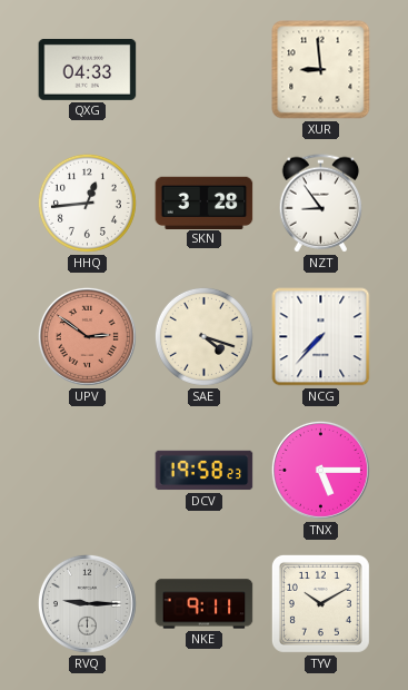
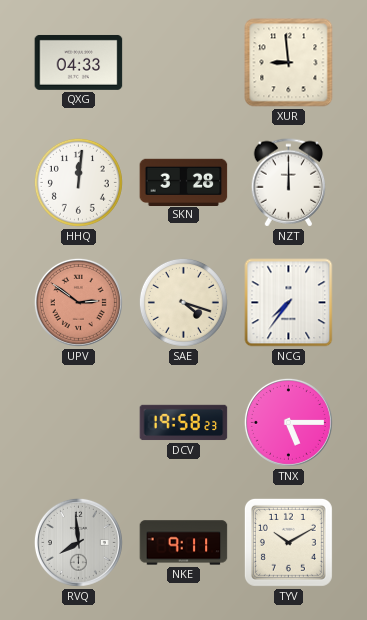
HHQ: 12:44 -> 12:01 (78, 182)
NZT: 8:54 -> 12:00 (289, 183)
NCG: 7:37 -> 7:36 (289, 303)
RVQ: 9:15 -> 7:59 (78, 542)
